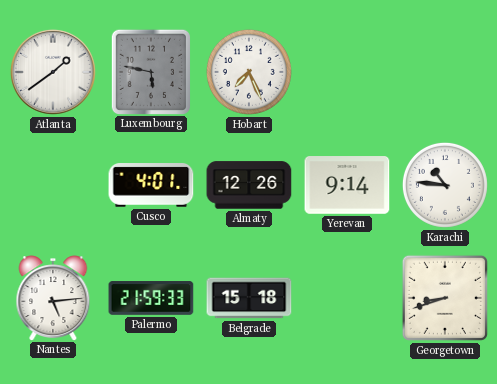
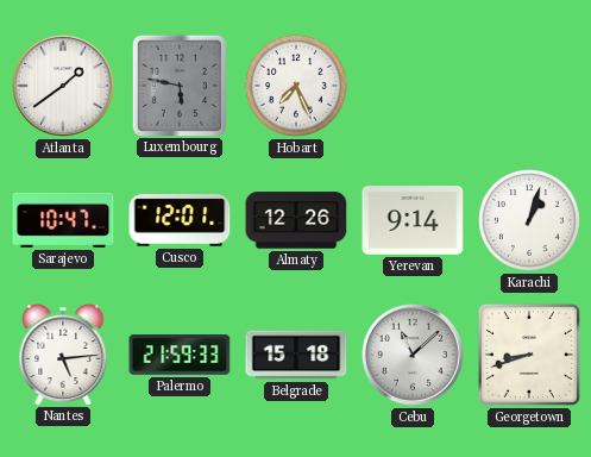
Sarajevo: none -> 10:47 (63, 220)
Cusco: 4:01 -> 12:01 (180, 220)
Karachi: 10:46 -> 1:03 (529, 220)
Cebu: none -> 11:08 (413, 355)
